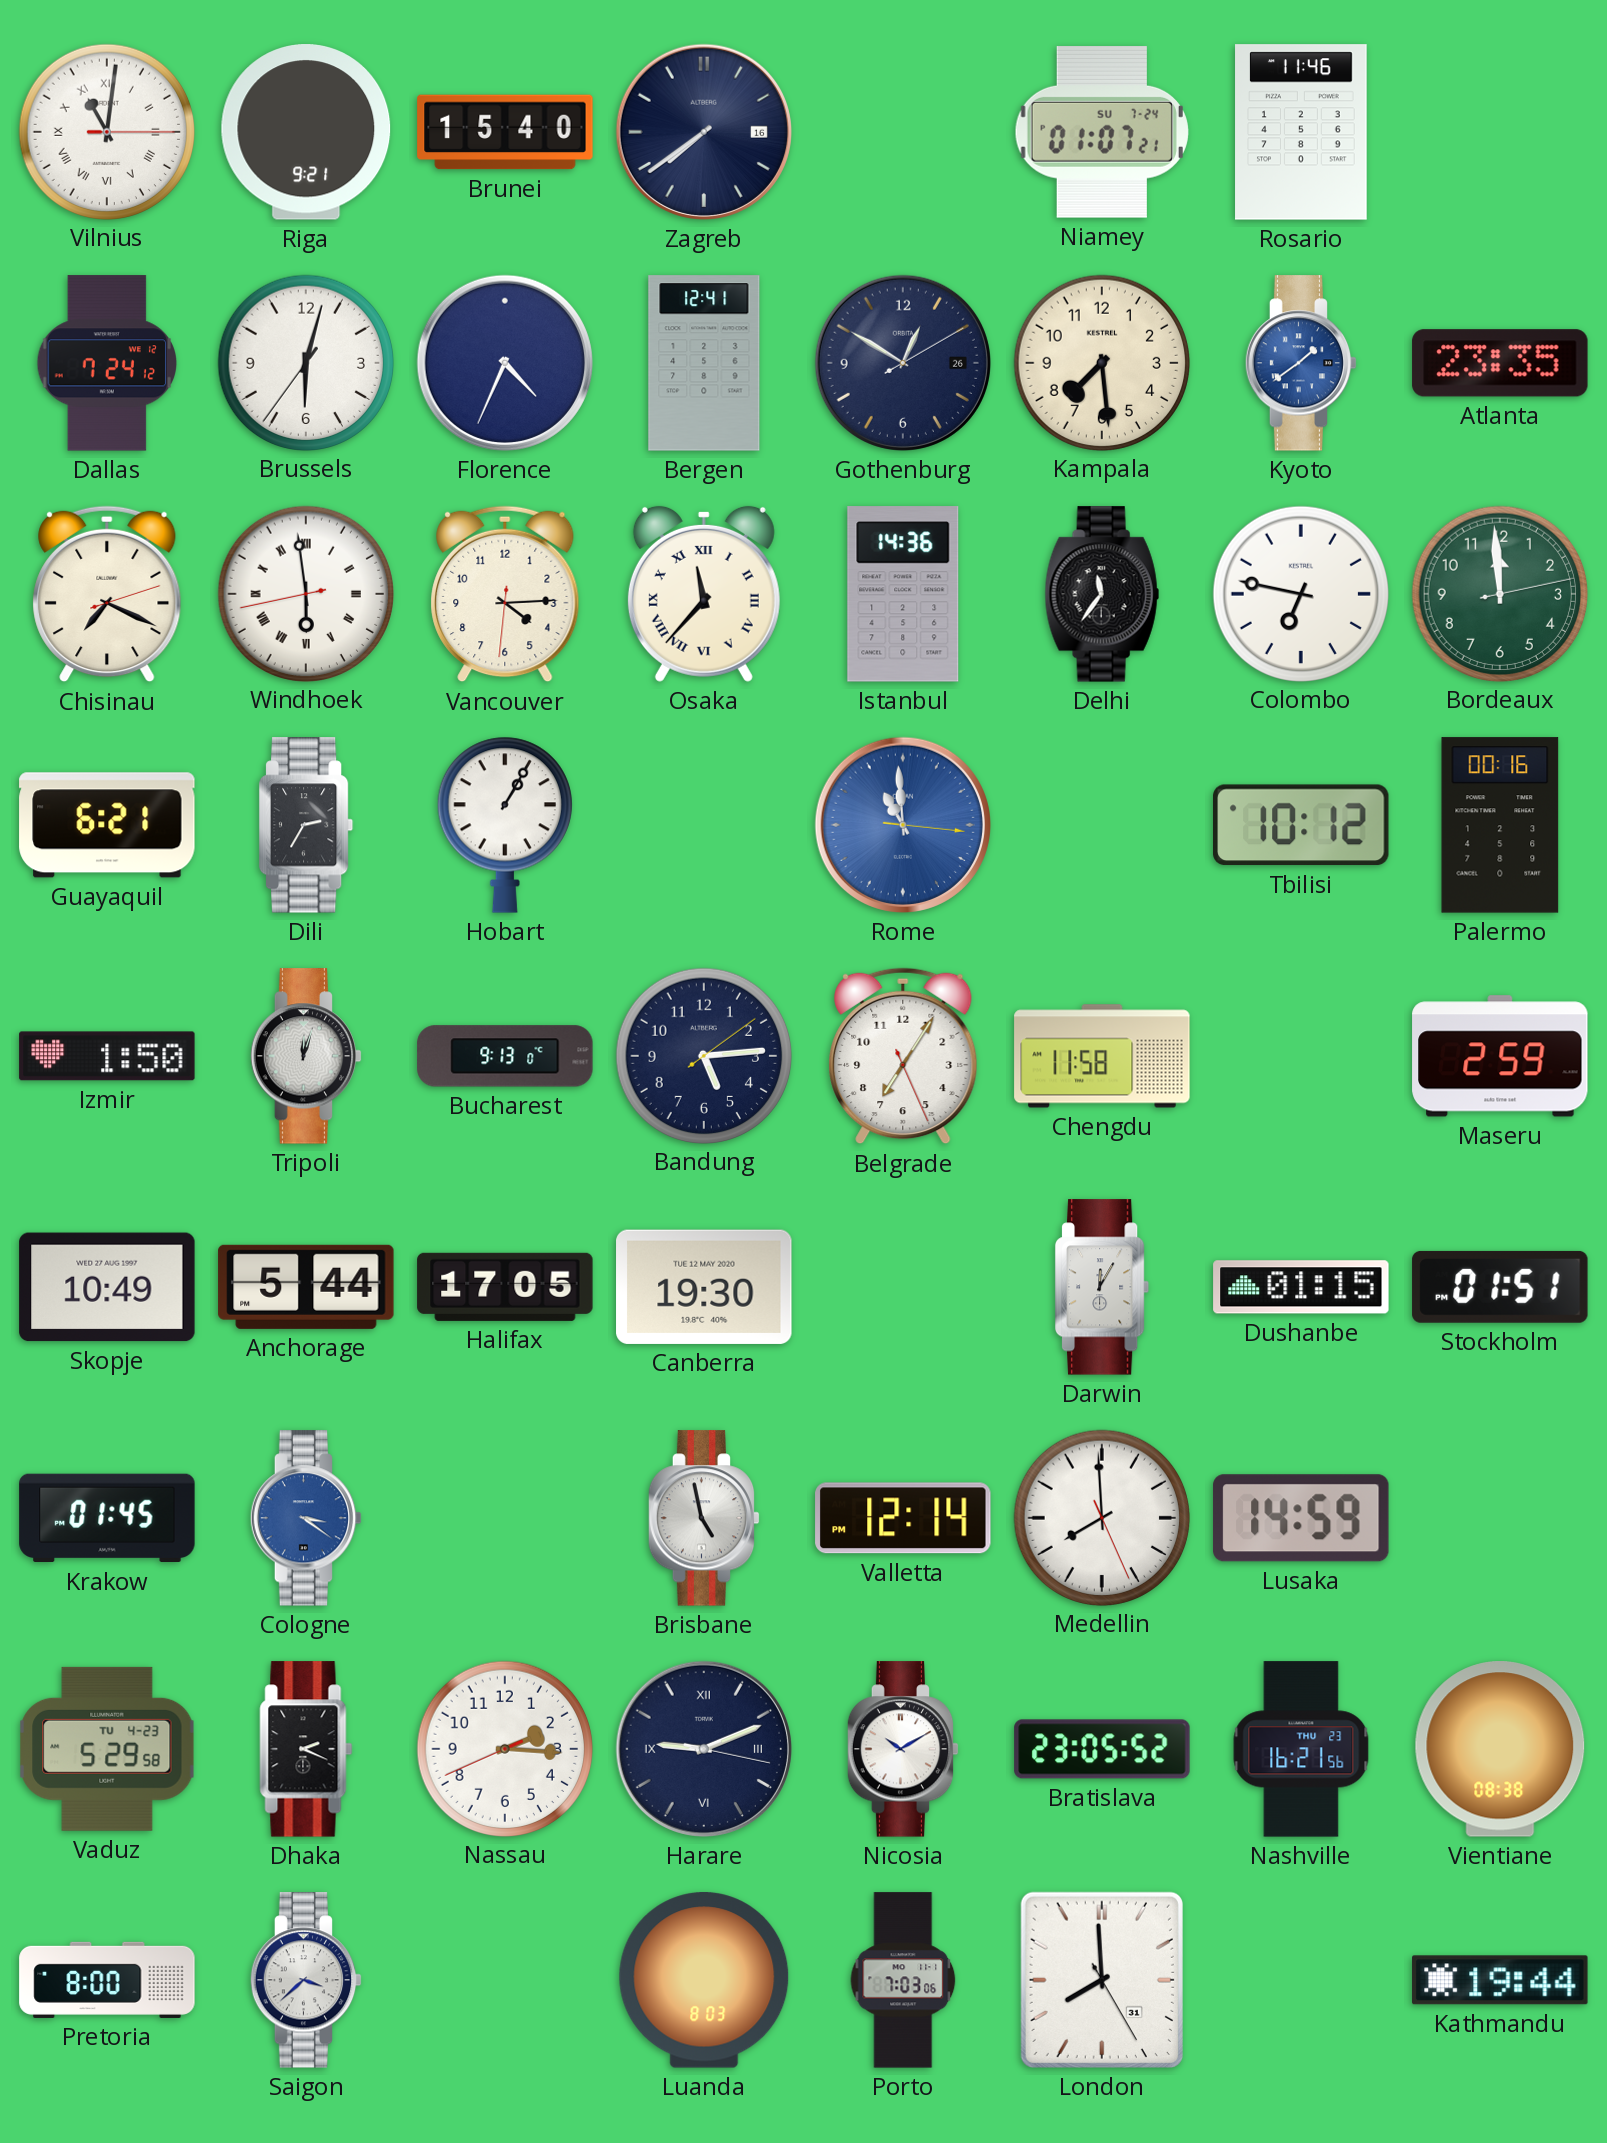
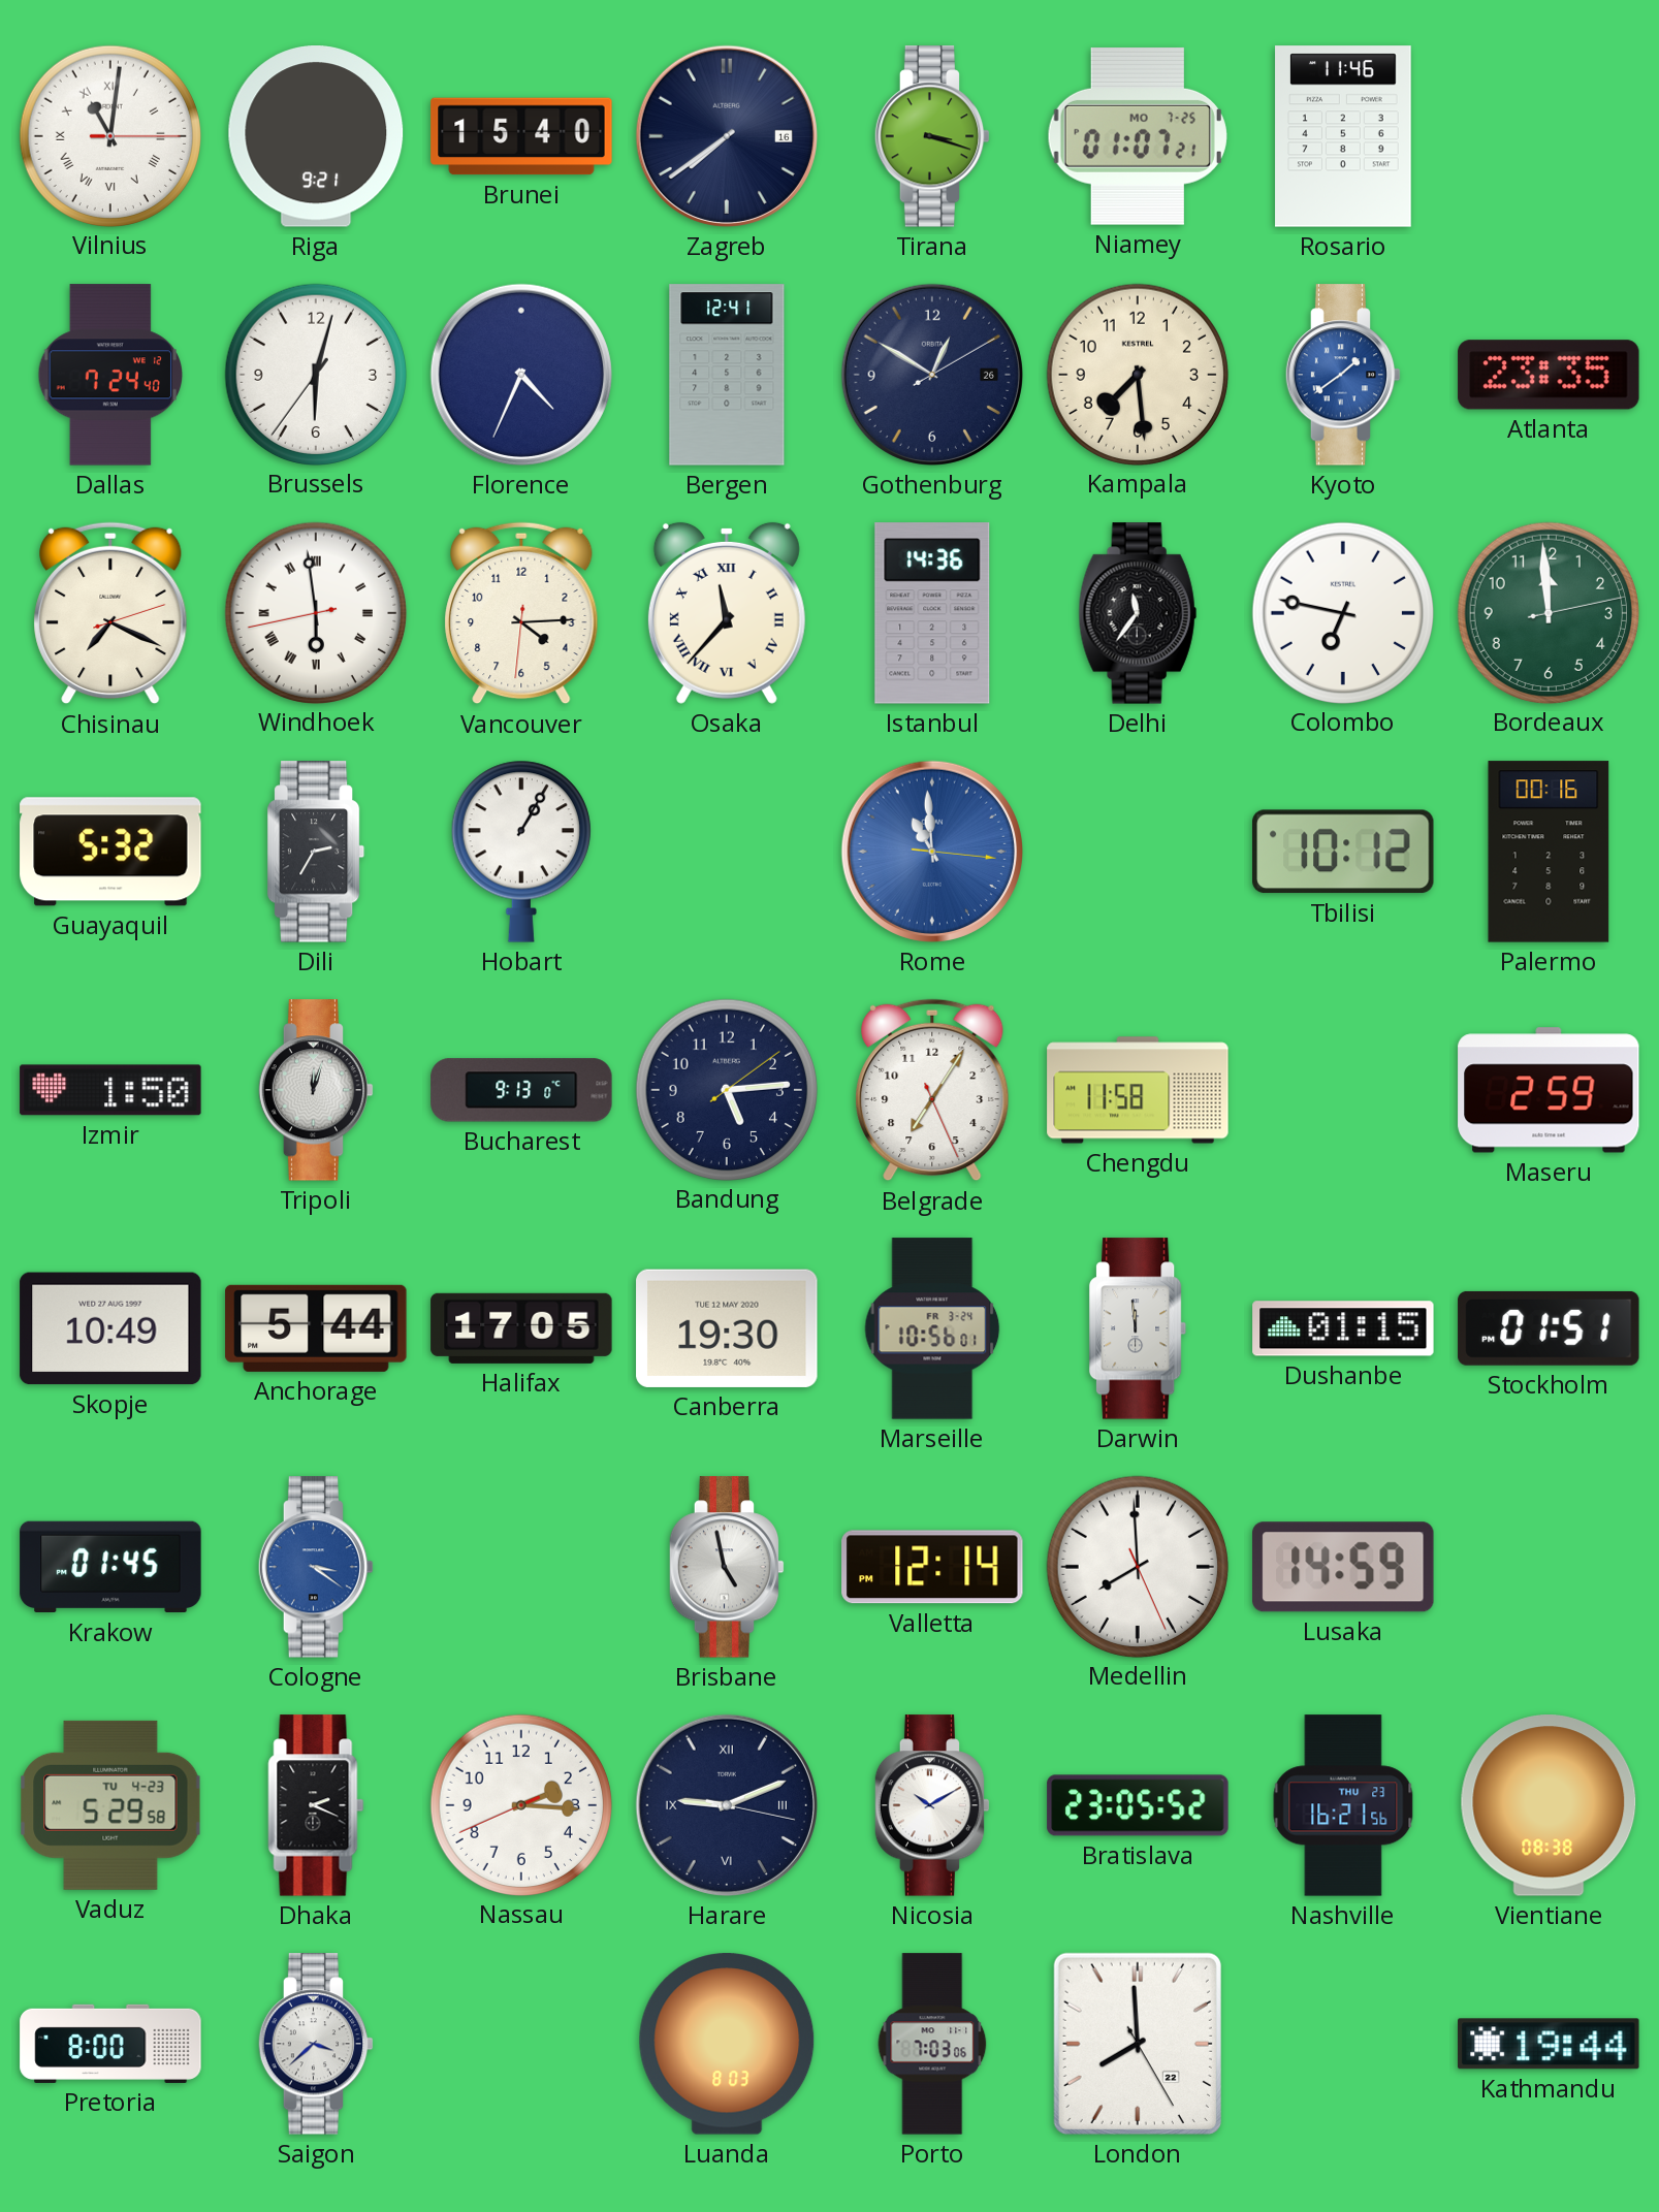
Tirana: none -> 3:18 (932, 136)
Niamey date: SU 7-24 -> MO 7-25 (1138, 136)
Dallas: 7:24:12 -> 7:24:40 (109, 375)
Guayaquil: 6:21 -> 5:32 (110, 852)
Marseille: none -> 10:56 (932, 1328)
Darwin: 12:05 -> 11:59 (1138, 1328)
London date: 31 -> 22 (1138, 2044)
